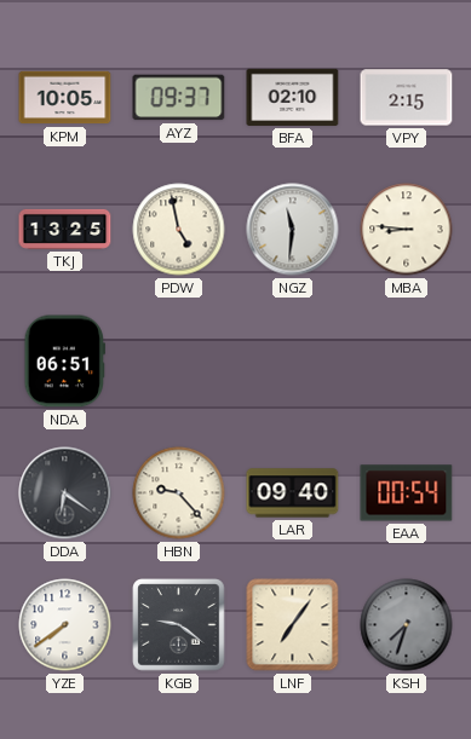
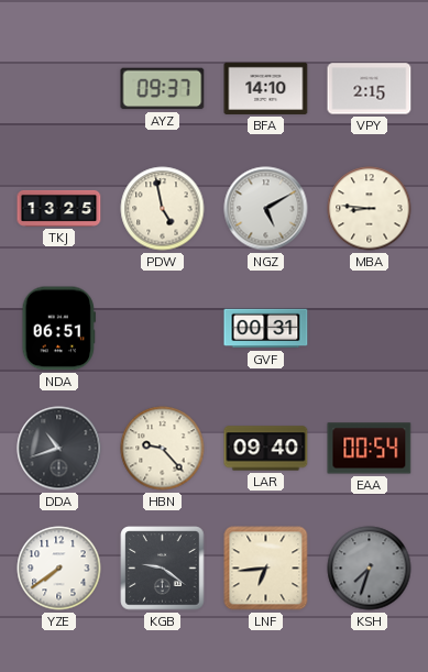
KPM: 10:05 -> none (65, 98)
BFA: 02:10 -> 14:10 (266, 88)
NGZ: 11:31 -> 5:10 (266, 209)
GVF: none -> 00:31 (266, 329)
DDA: 6:21 -> 10:42 (59, 449)
LNF: 7:06 -> 6:44 (266, 569)
